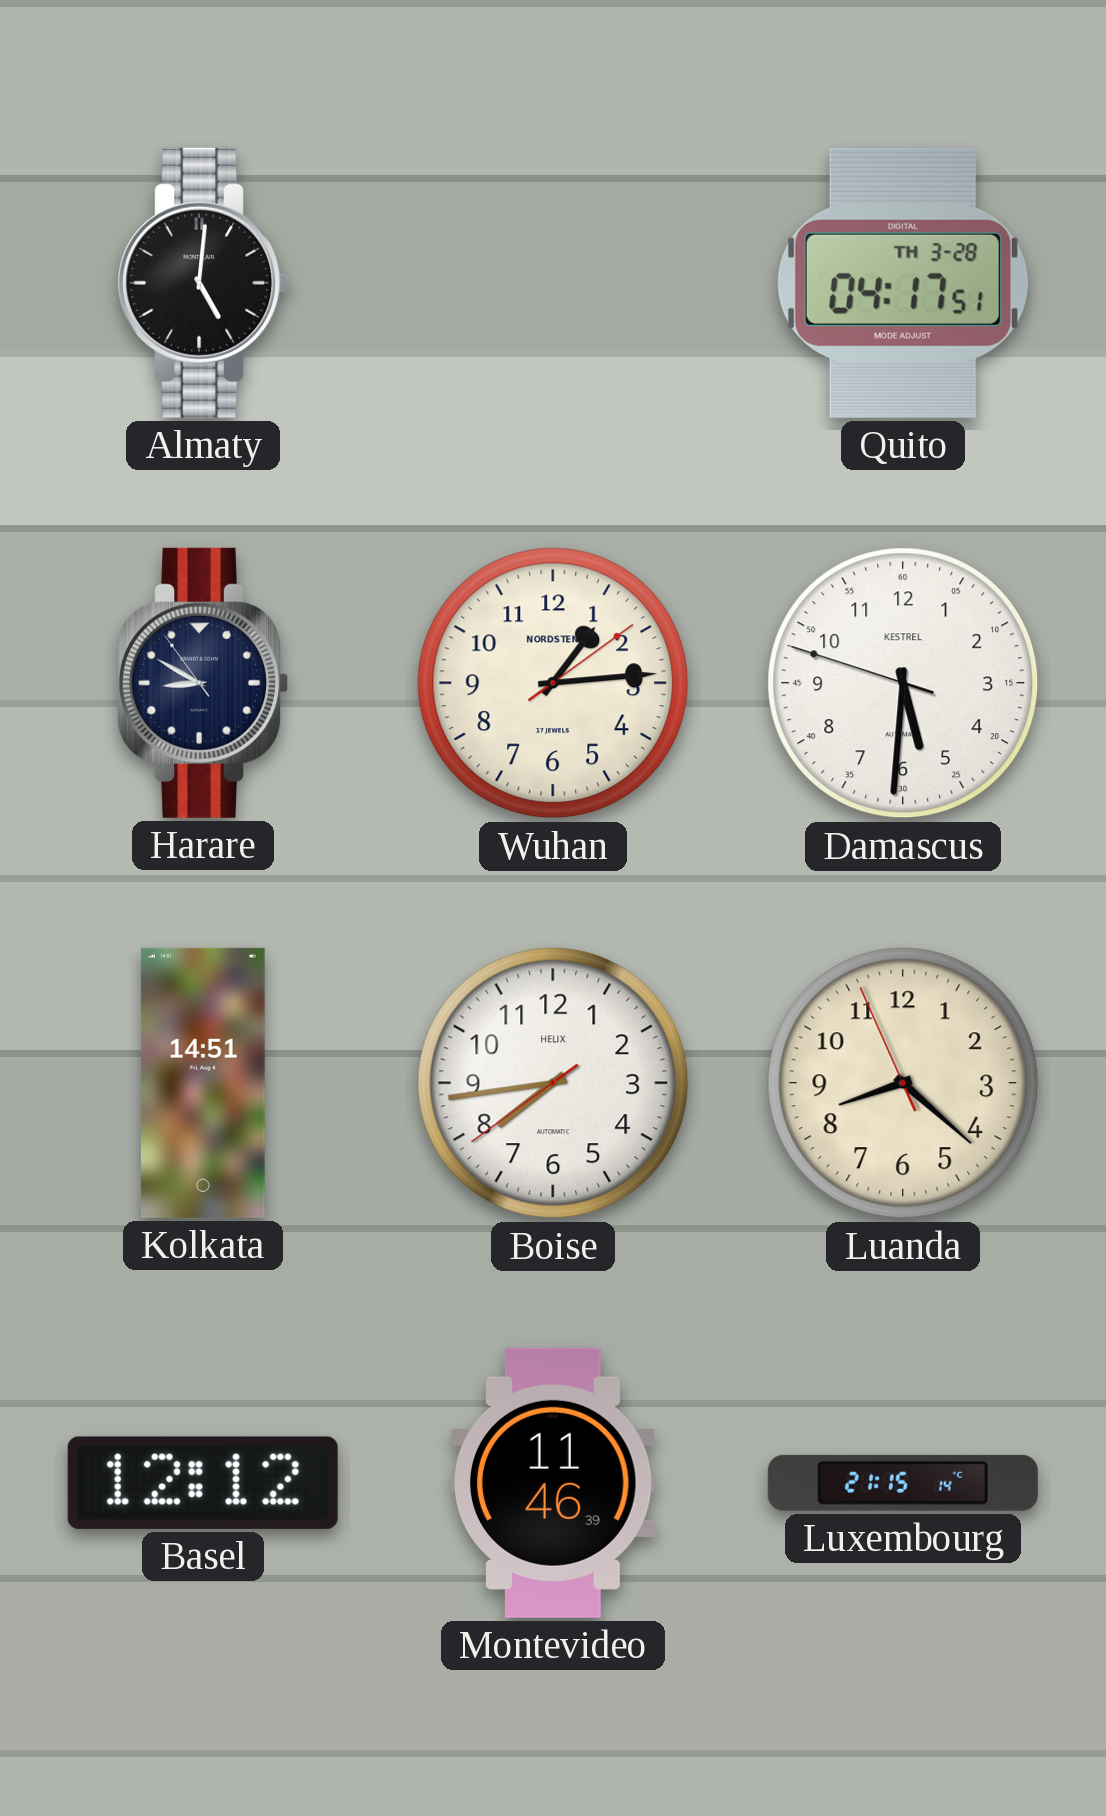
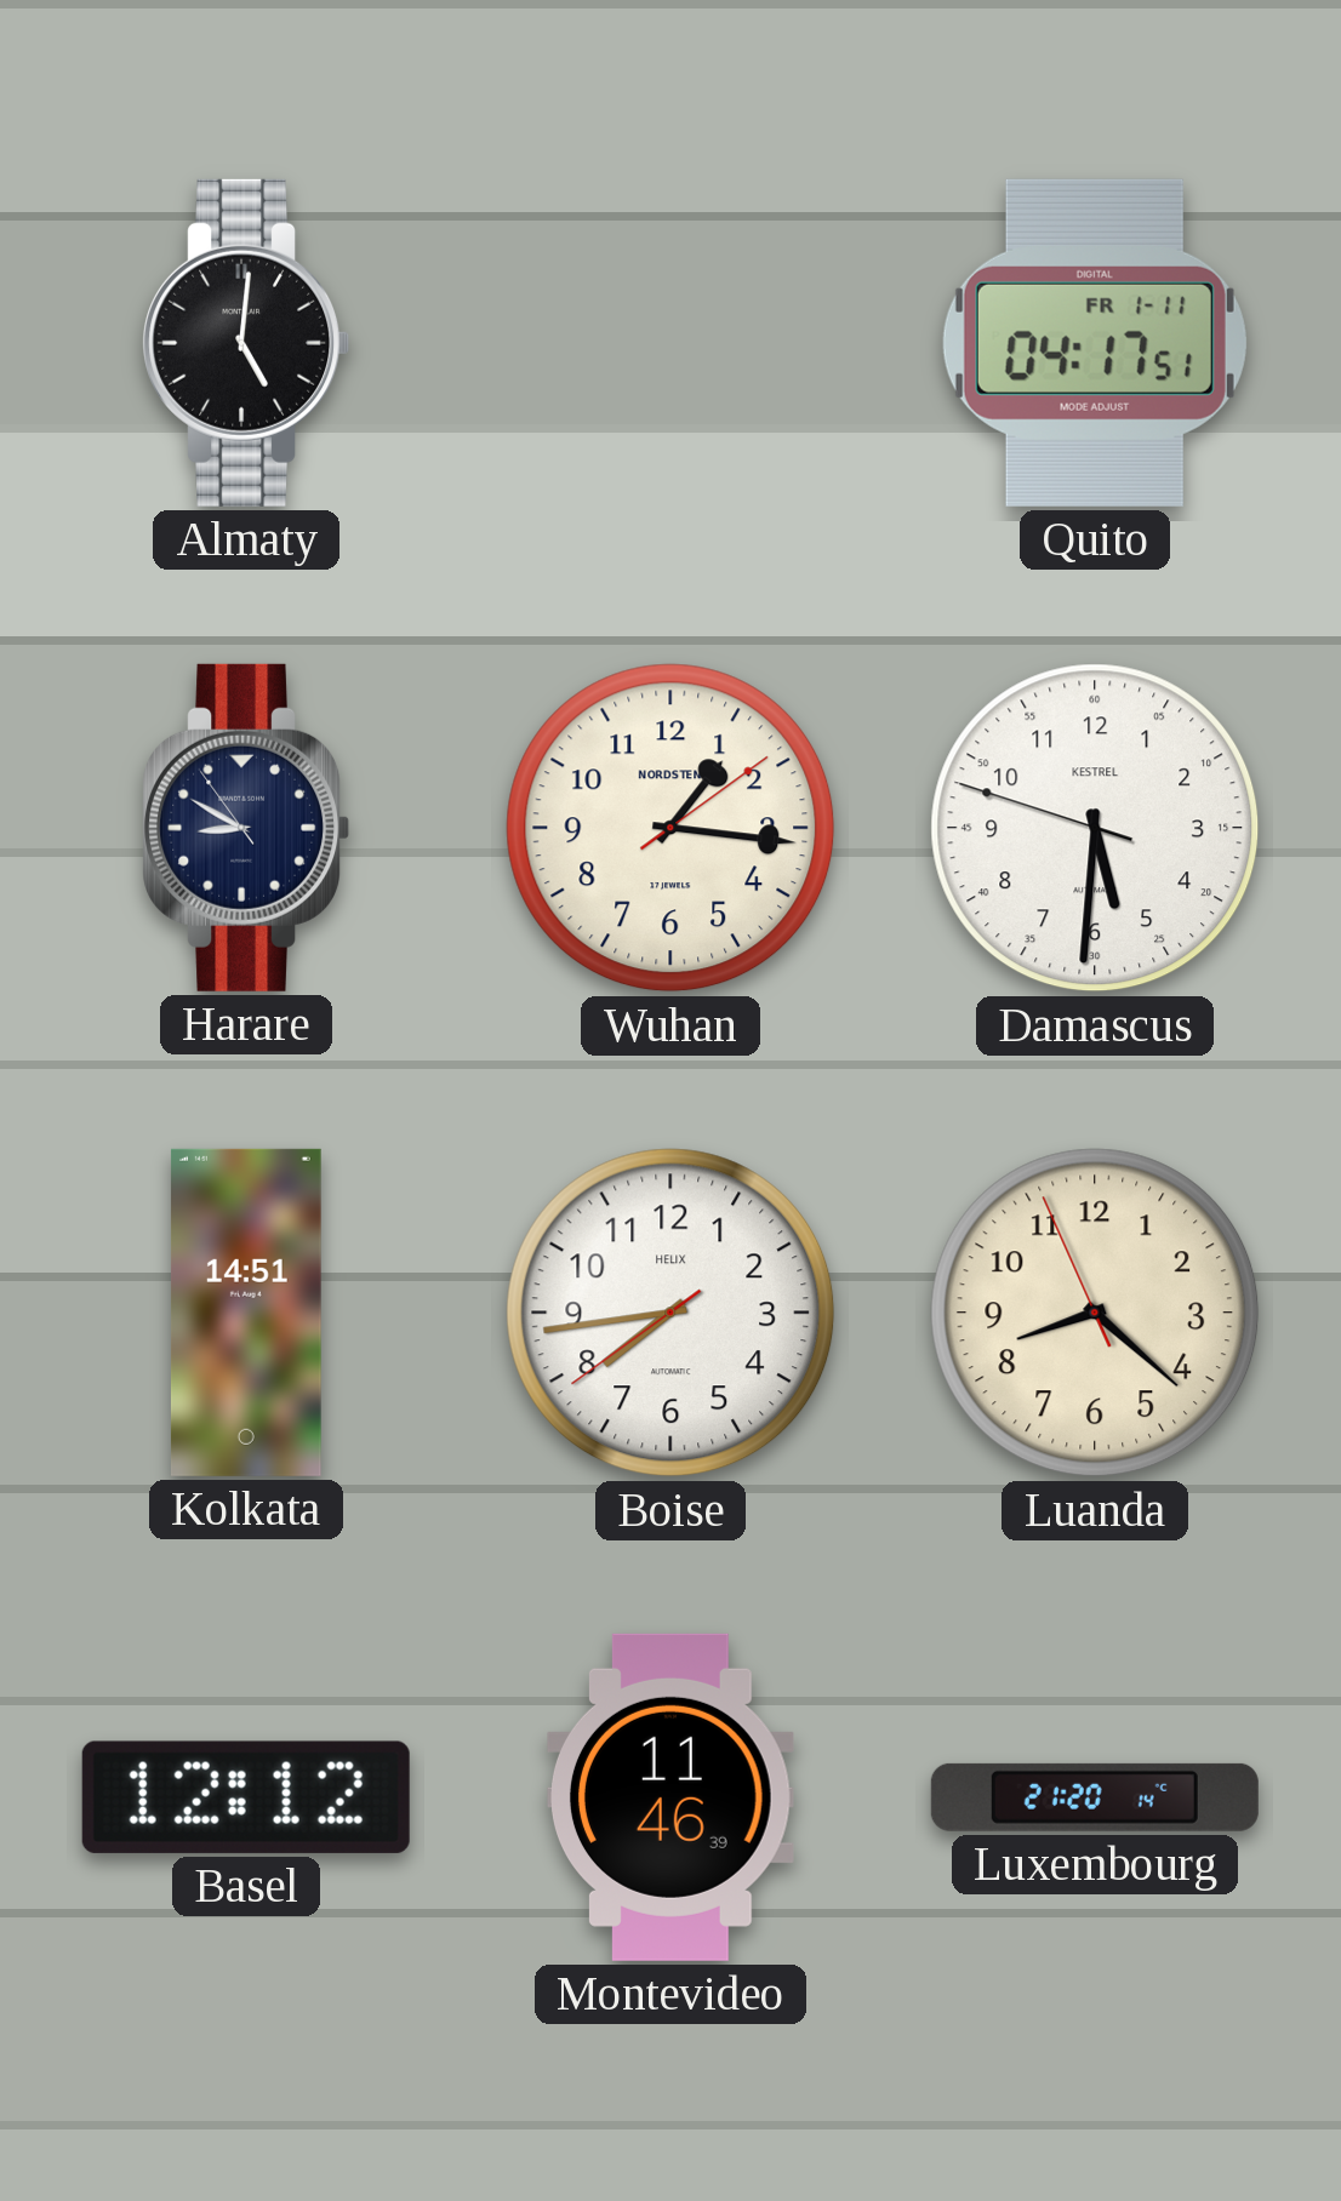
Quito date: TH 3-28 -> FR 1-11 (1095, 343)
Wuhan: 1:14 -> 1:16 (670, 828)
Luxembourg: 21:15 -> 21:20 (1095, 1797)
